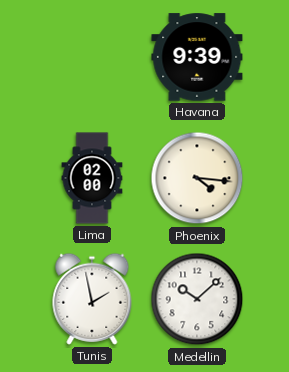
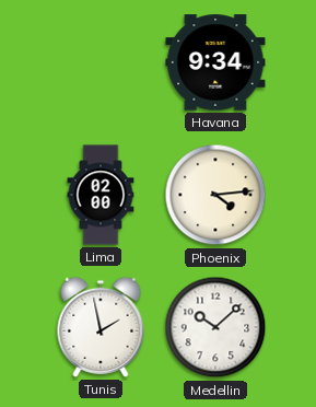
Havana: 9:39 -> 9:34 (215, 62)
Phoenix: 4:16 -> 4:14 (215, 195)
